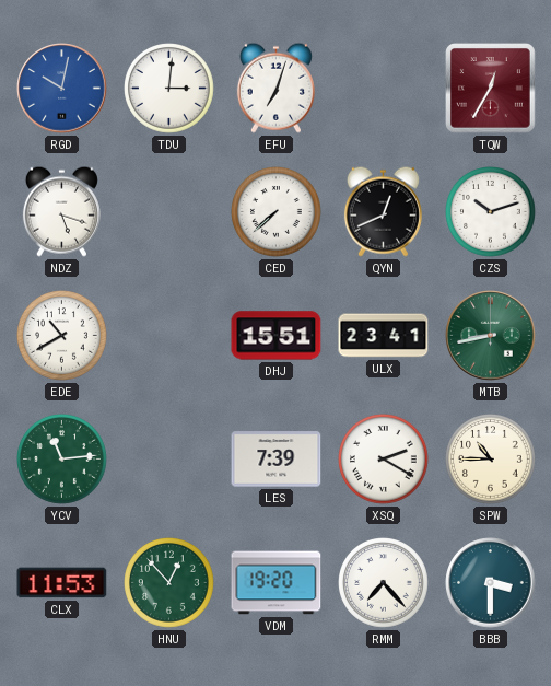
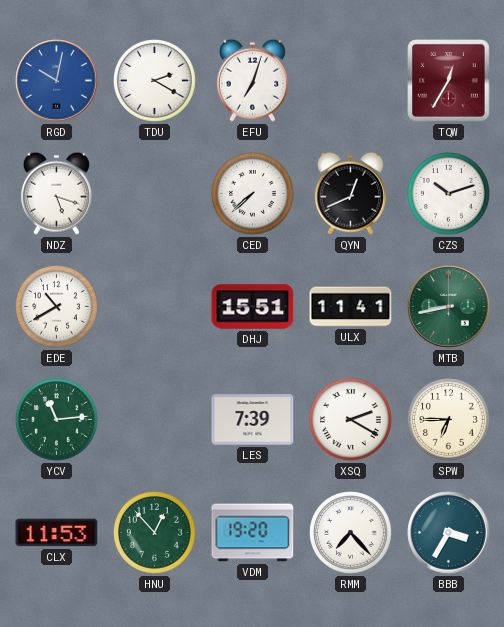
TDU: 3:01 -> 2:20 (155, 81)
ULX: 23:41 -> 11:41 (351, 307)
SPW: 10:45 -> 6:45 (449, 420)
BBB: 3:30 -> 3:35 (449, 533)
